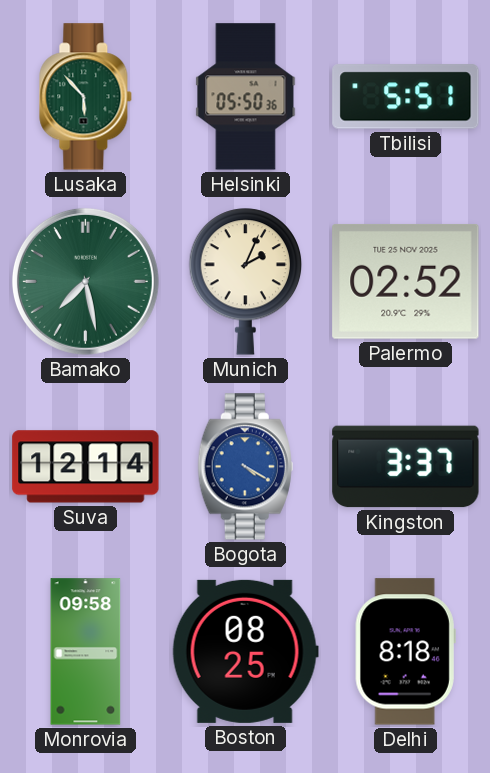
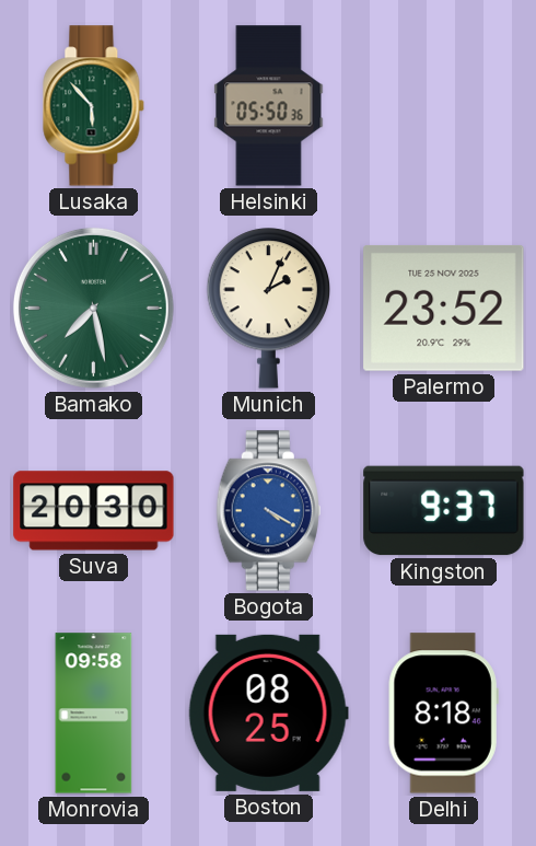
Tbilisi: 5:51 -> none (406, 97)
Palermo: 02:52 -> 23:52 (444, 308)
Suva: 12:14 -> 20:30 (94, 511)
Kingston: 3:37 -> 9:37 (444, 511)
